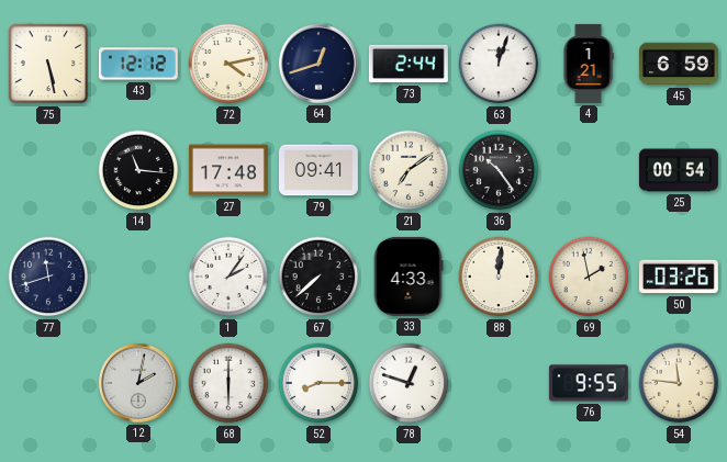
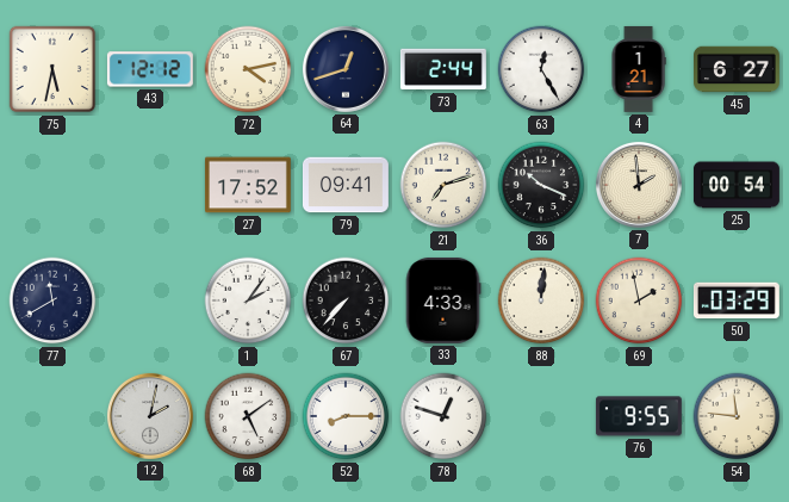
75: 5:28 -> 5:32 (52, 69)
63: 12:03 -> 12:25 (541, 69)
45: 6:59 -> 6:27 (738, 69)
14: 11:16 -> none (138, 170)
27: 17:48 -> 17:52 (248, 185)
21: 7:09 -> 7:12 (443, 185)
36: 10:24 -> 10:19 (541, 185)
7: none -> 1:59 (639, 185)
77: 11:42 -> 11:40 (52, 300)
67: 7:38 -> 7:37 (346, 300)
50: 03:26 -> 03:29 (737, 300)
68: 6:00 -> 5:09 (248, 416)
